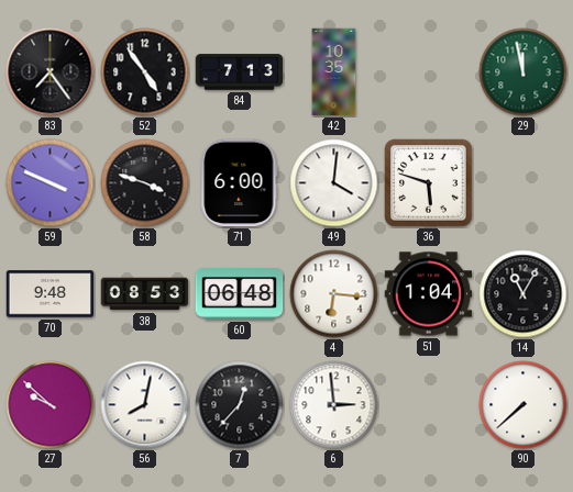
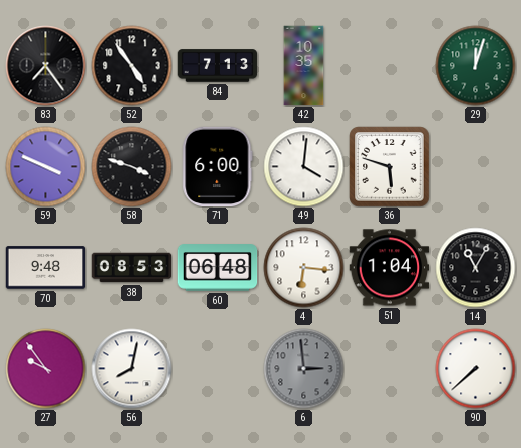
29: 11:58 -> 12:03 (476, 66)
27: 9:52 -> 9:54 (46, 369)
7: 12:37 -> none (240, 405)
6 dial: white -> grey (304, 369)
